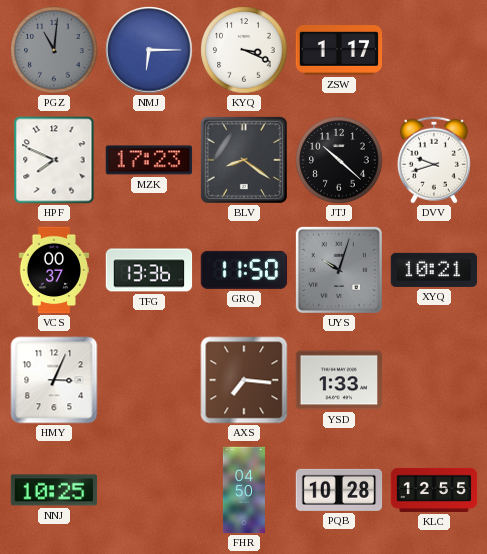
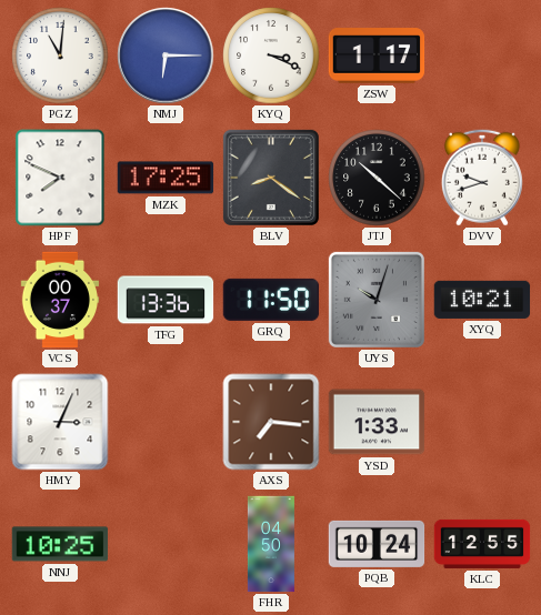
PGZ dial: grey -> white (60, 56)
MZK: 17:23 -> 17:25 (166, 178)
PQB: 10:28 -> 10:24 (377, 544)
